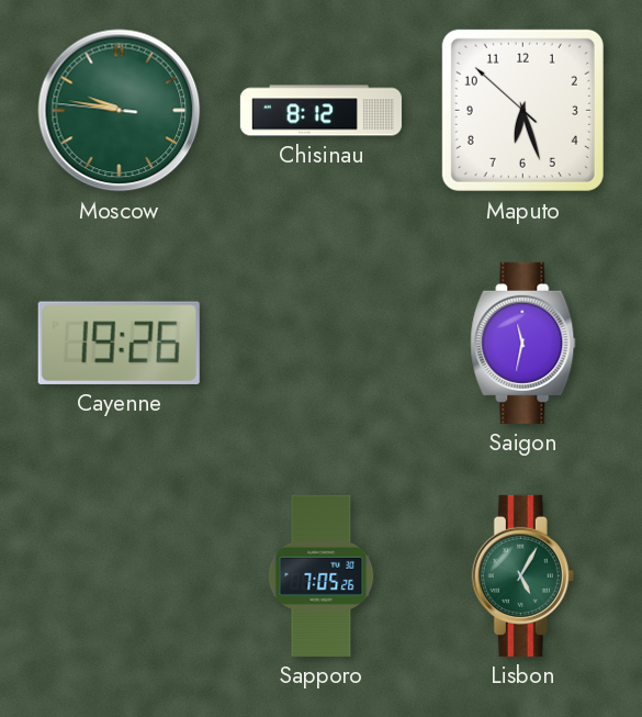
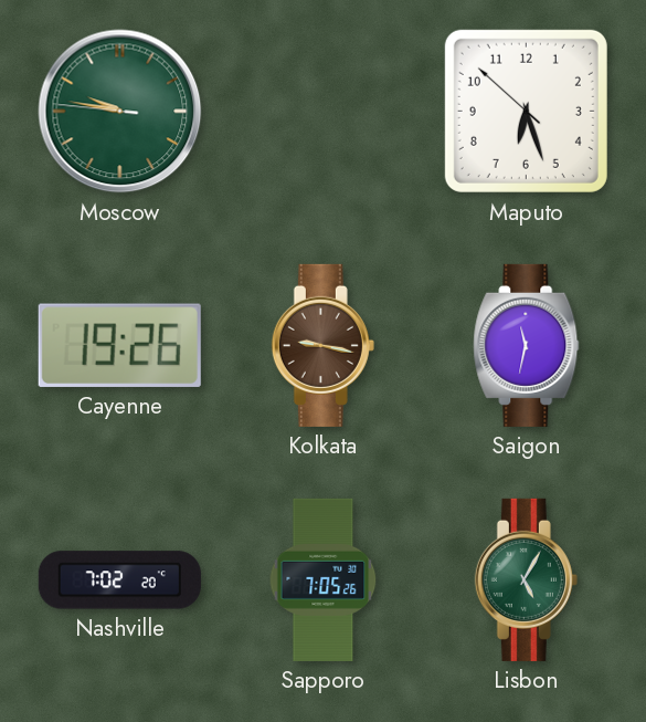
Chisinau: 8:12 -> none (320, 111)
Kolkata: none -> 9:17 (322, 345)
Nashville: none -> 7:02 (119, 580)
